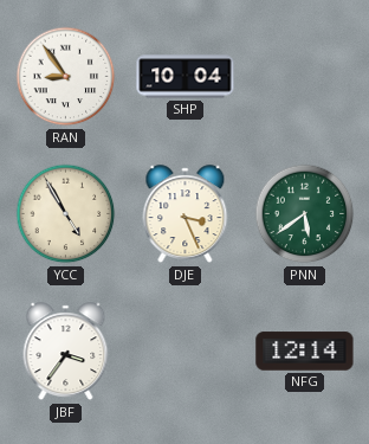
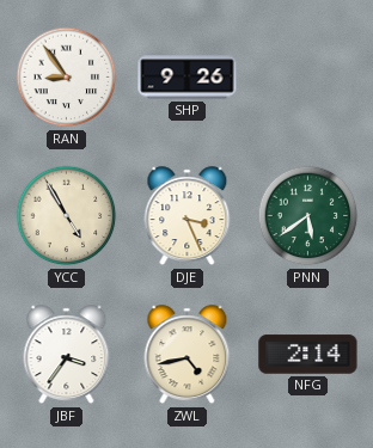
SHP: 10:04 -> 9:26 (188, 78)
ZWL: none -> 4:43 (188, 355)
NFG: 12:14 -> 2:14 (308, 355)
